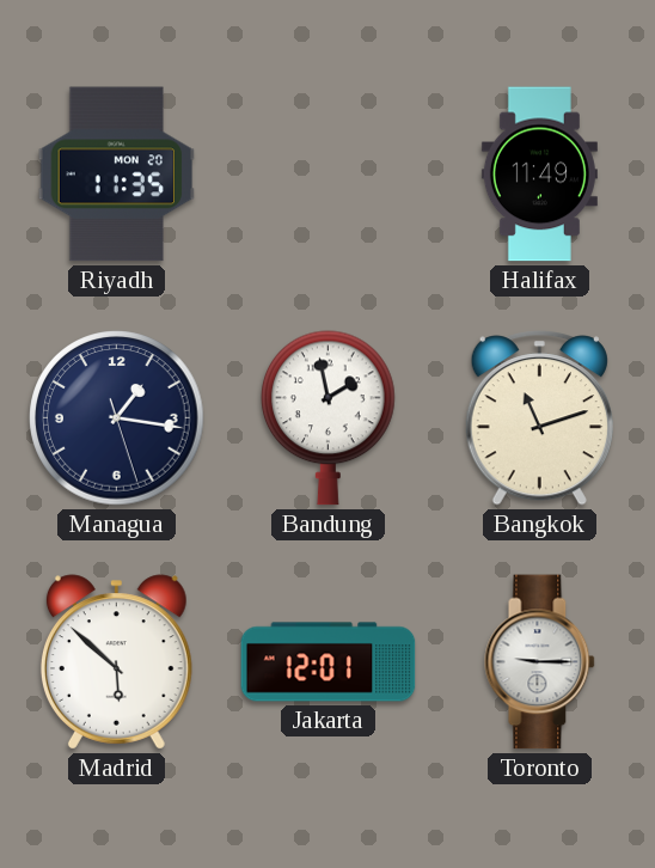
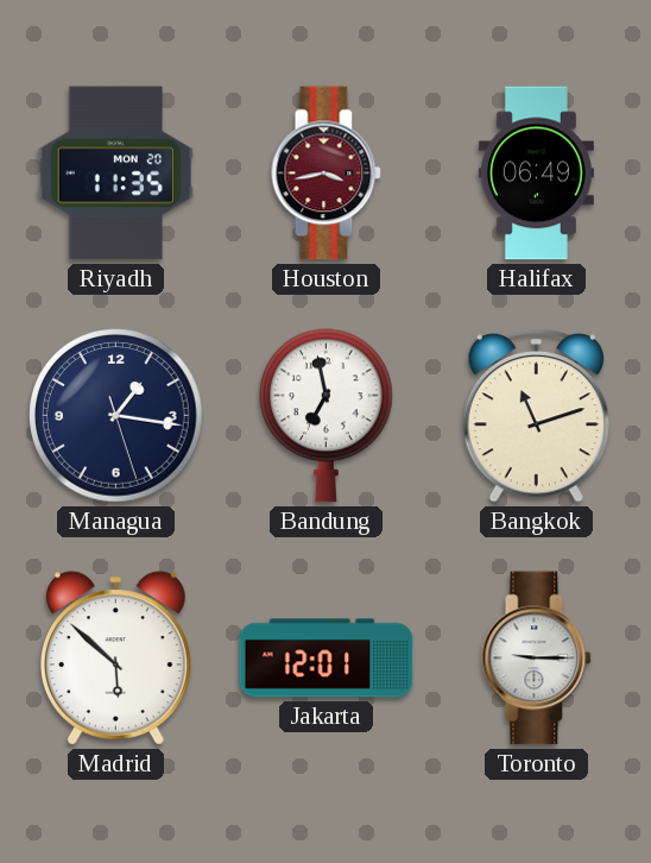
Houston: none -> 3:43 (327, 174)
Halifax: 11:49 -> 06:49 (536, 174)
Bandung: 1:58 -> 6:58 (327, 416)
